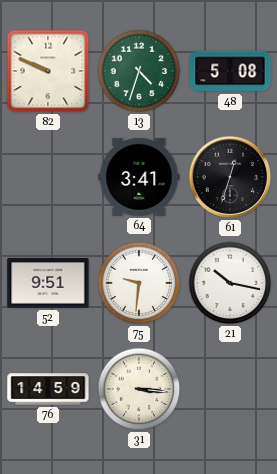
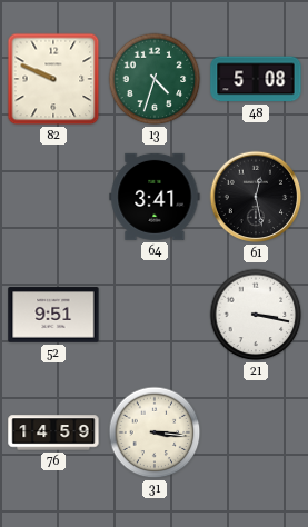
61: 12:33 -> 12:28 (256, 197)
75: 9:31 -> none (139, 283)
21: 10:17 -> 3:17 (256, 315)
